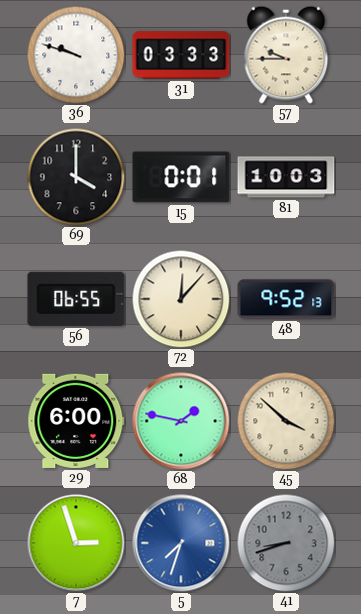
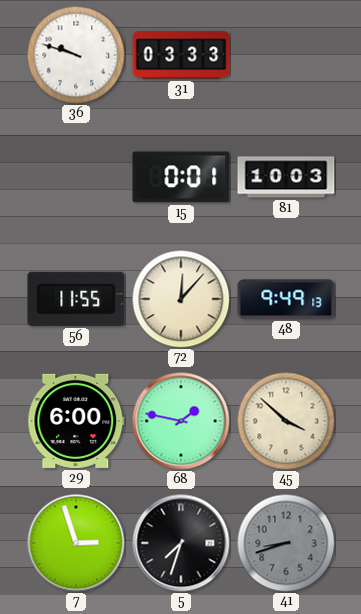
57: 9:45 -> none (286, 55)
69: 4:00 -> none (76, 177)
56: 06:55 -> 11:55 (76, 299)
48: 9:52 -> 9:49 (286, 299)
5 dial: blue -> black (181, 543)
